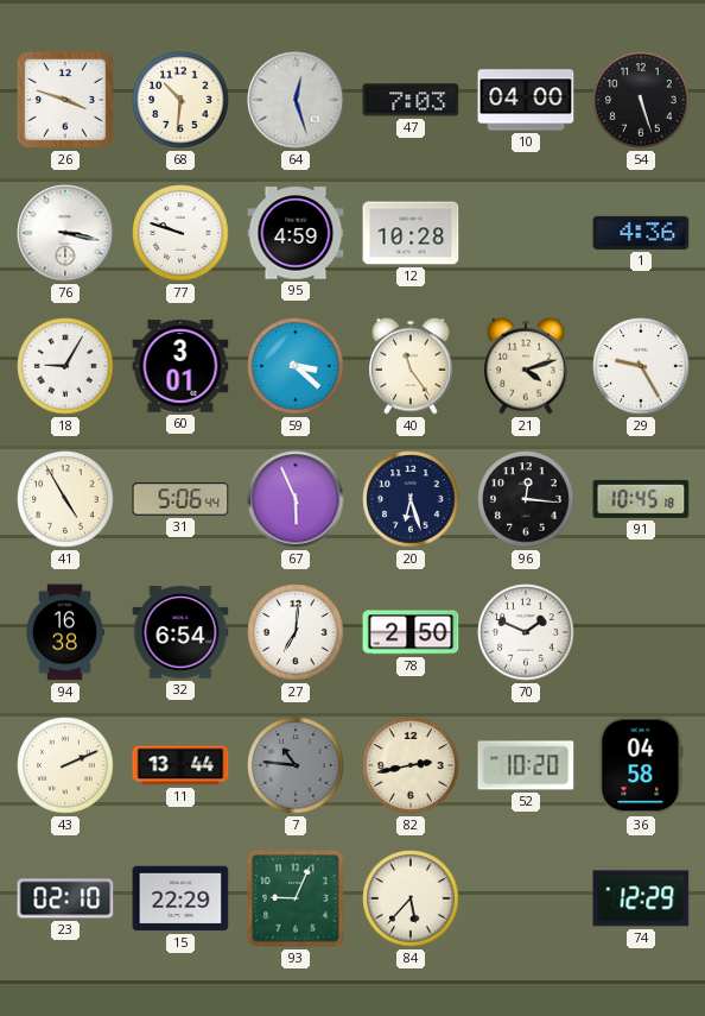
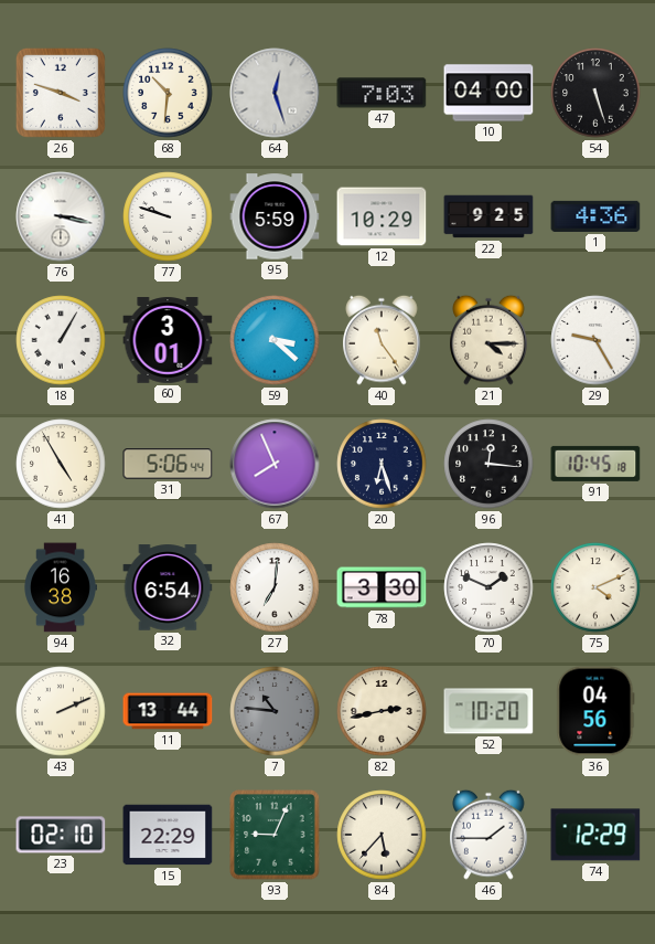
95: 4:59 -> 5:59 (275, 216)
12: 10:28 -> 10:29 (382, 216)
22: none -> 9:25 (488, 216)
18: 9:05 -> 1:05 (61, 340)
21: 4:12 -> 4:15 (488, 340)
67: 5:56 -> 7:56 (275, 464)
78: 2:50 -> 3:30 (382, 587)
75: none -> 4:11 (595, 587)
36: 04:58 -> 04:56 (595, 711)
46: none -> 1:45 (488, 835)
